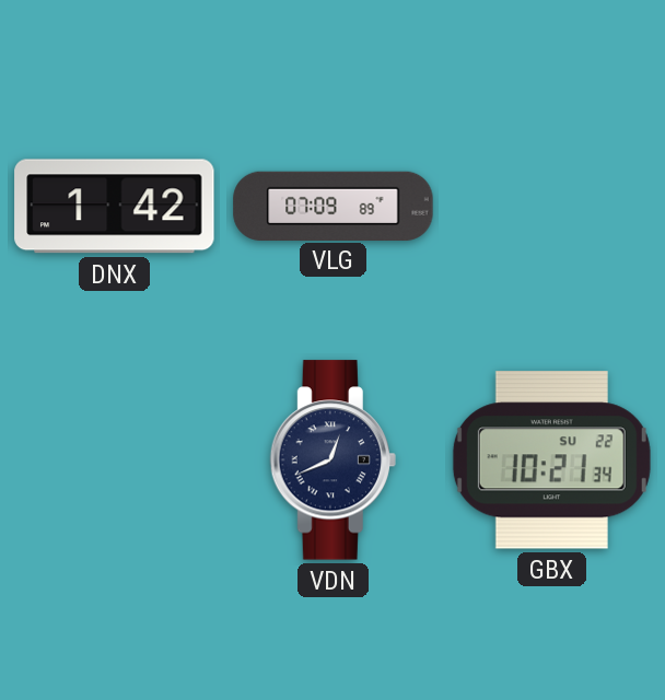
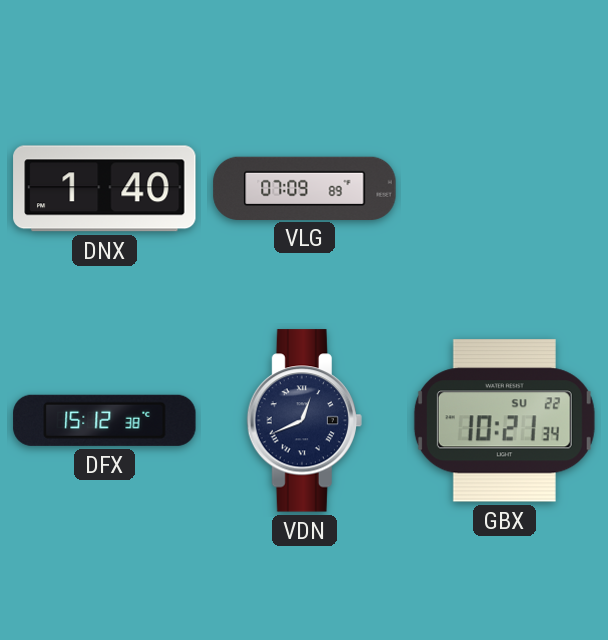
DNX: 1:42 -> 1:40 (105, 189)
DFX: none -> 15:12 (105, 420)
